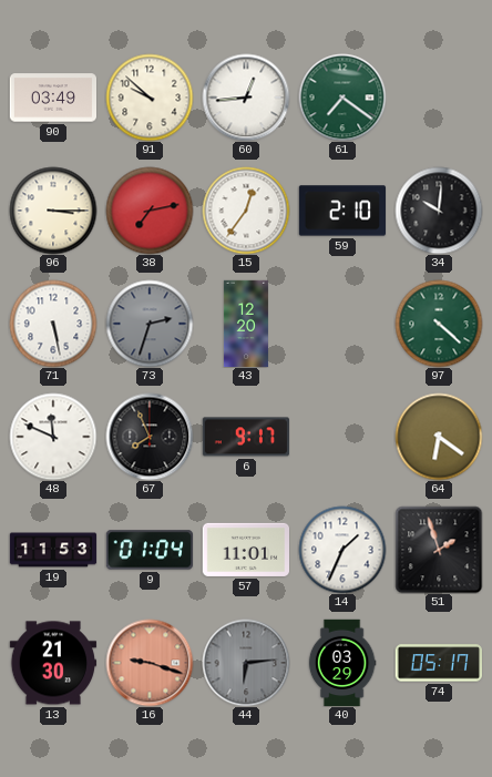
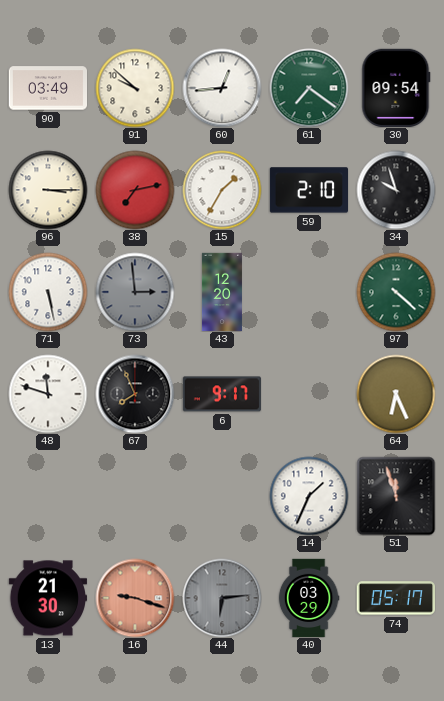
30: none -> 09:54 (396, 87)
15: 12:36 -> 1:35 (222, 190)
34: 10:01 -> 9:57 (396, 190)
73: 2:33 -> 2:59 (135, 292)
48: 11:49 -> 11:48 (48, 394)
64: 6:21 -> 6:26 (396, 394)
19: 11:53 -> none (53, 550)
9: 01:04 -> none (148, 550)
57: 11:01 -> none (245, 550)
51: 1:57 -> 11:57 (396, 496)
